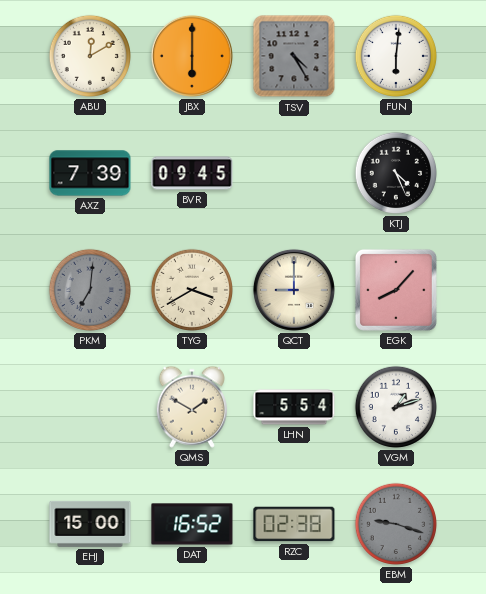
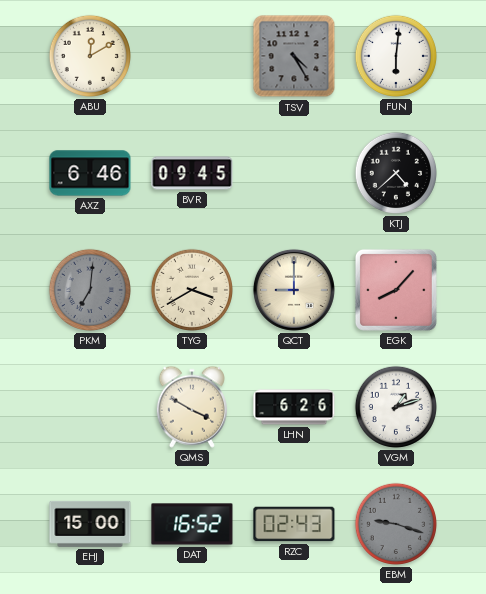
JBX: 6:00 -> none (192, 56)
AXZ: 7:39 -> 6:46 (90, 173)
KTJ: 4:26 -> 4:38 (396, 173)
QMS: 1:50 -> 3:50 (192, 407)
LHN: 5:54 -> 6:26 (294, 407)
RZC: 02:38 -> 02:43 (294, 524)
